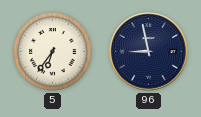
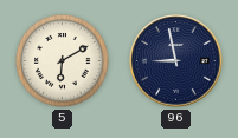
5: 6:36 -> 6:10 (63, 61)
